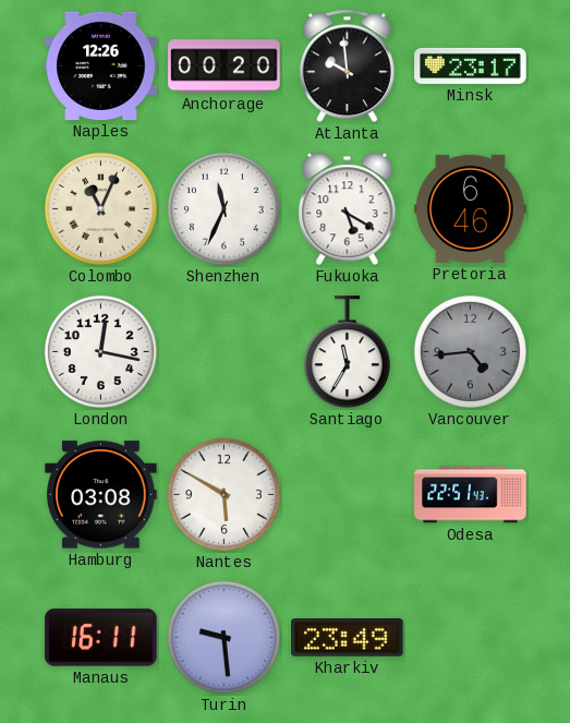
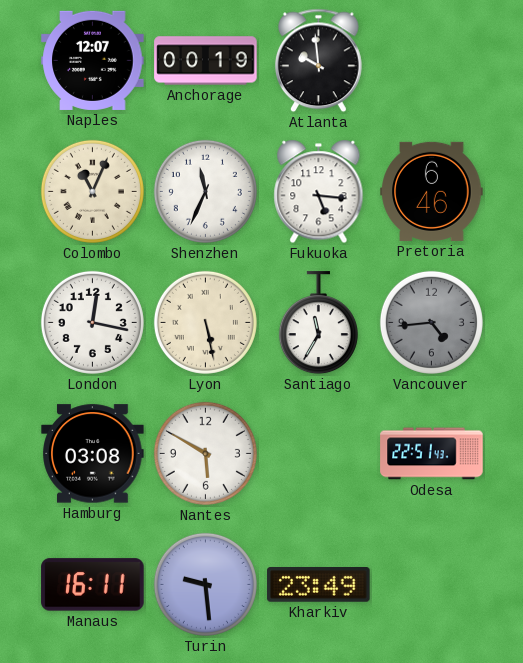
Naples: 12:26 -> 12:07 (93, 60)
Anchorage: 00:20 -> 00:19 (206, 61)
Minsk: 23:17 -> none (471, 65)
Fukuoka: 5:20 -> 5:16 (319, 192)
Lyon: none -> 5:28 (205, 322)
